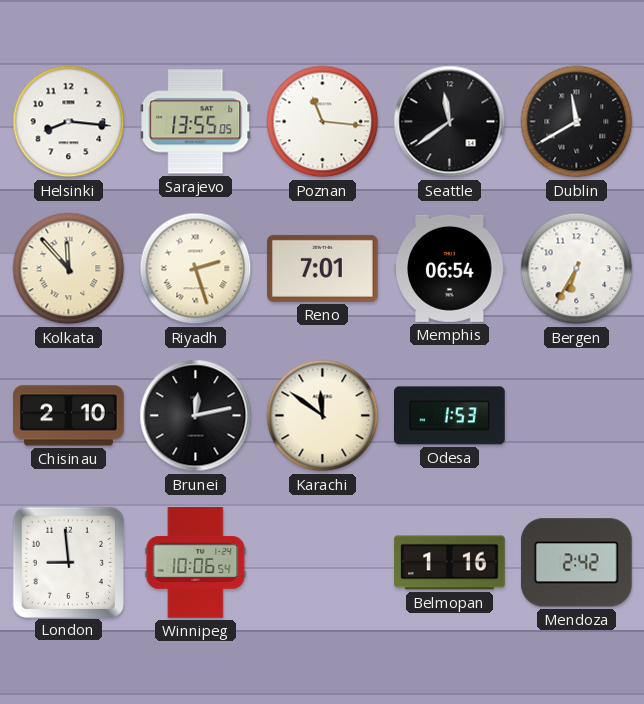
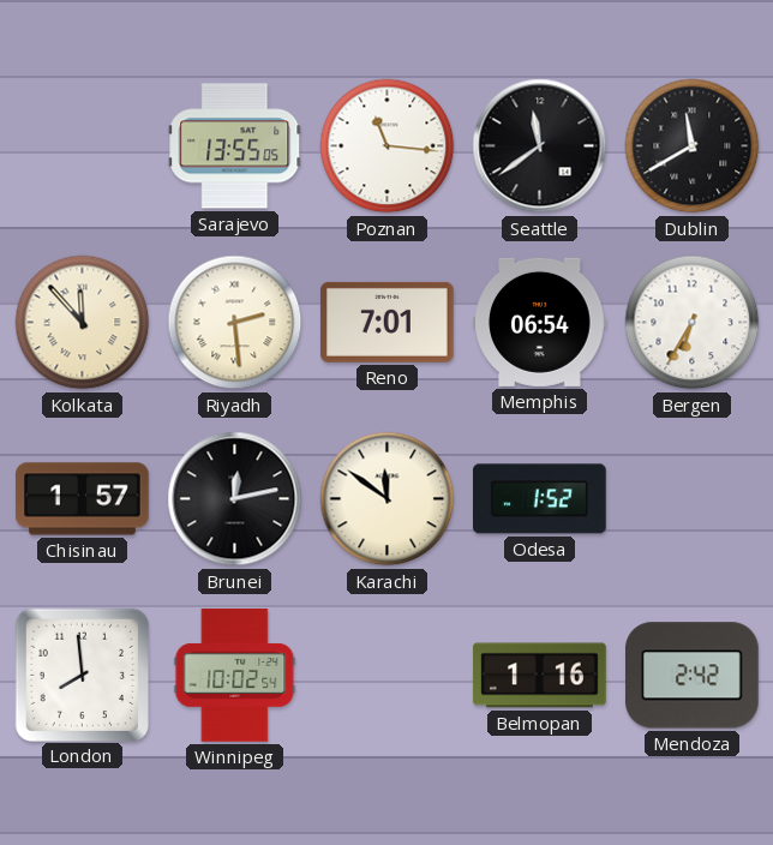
Helsinki: 8:16 -> none (69, 122)
Riyadh: 2:27 -> 2:29 (235, 323)
Chisinau: 2:10 -> 1:57 (83, 499)
Odesa: 1:53 -> 1:52 (540, 499)
London: 8:59 -> 7:59 (82, 675)
Winnipeg: 10:06 -> 10:02 (235, 676)
